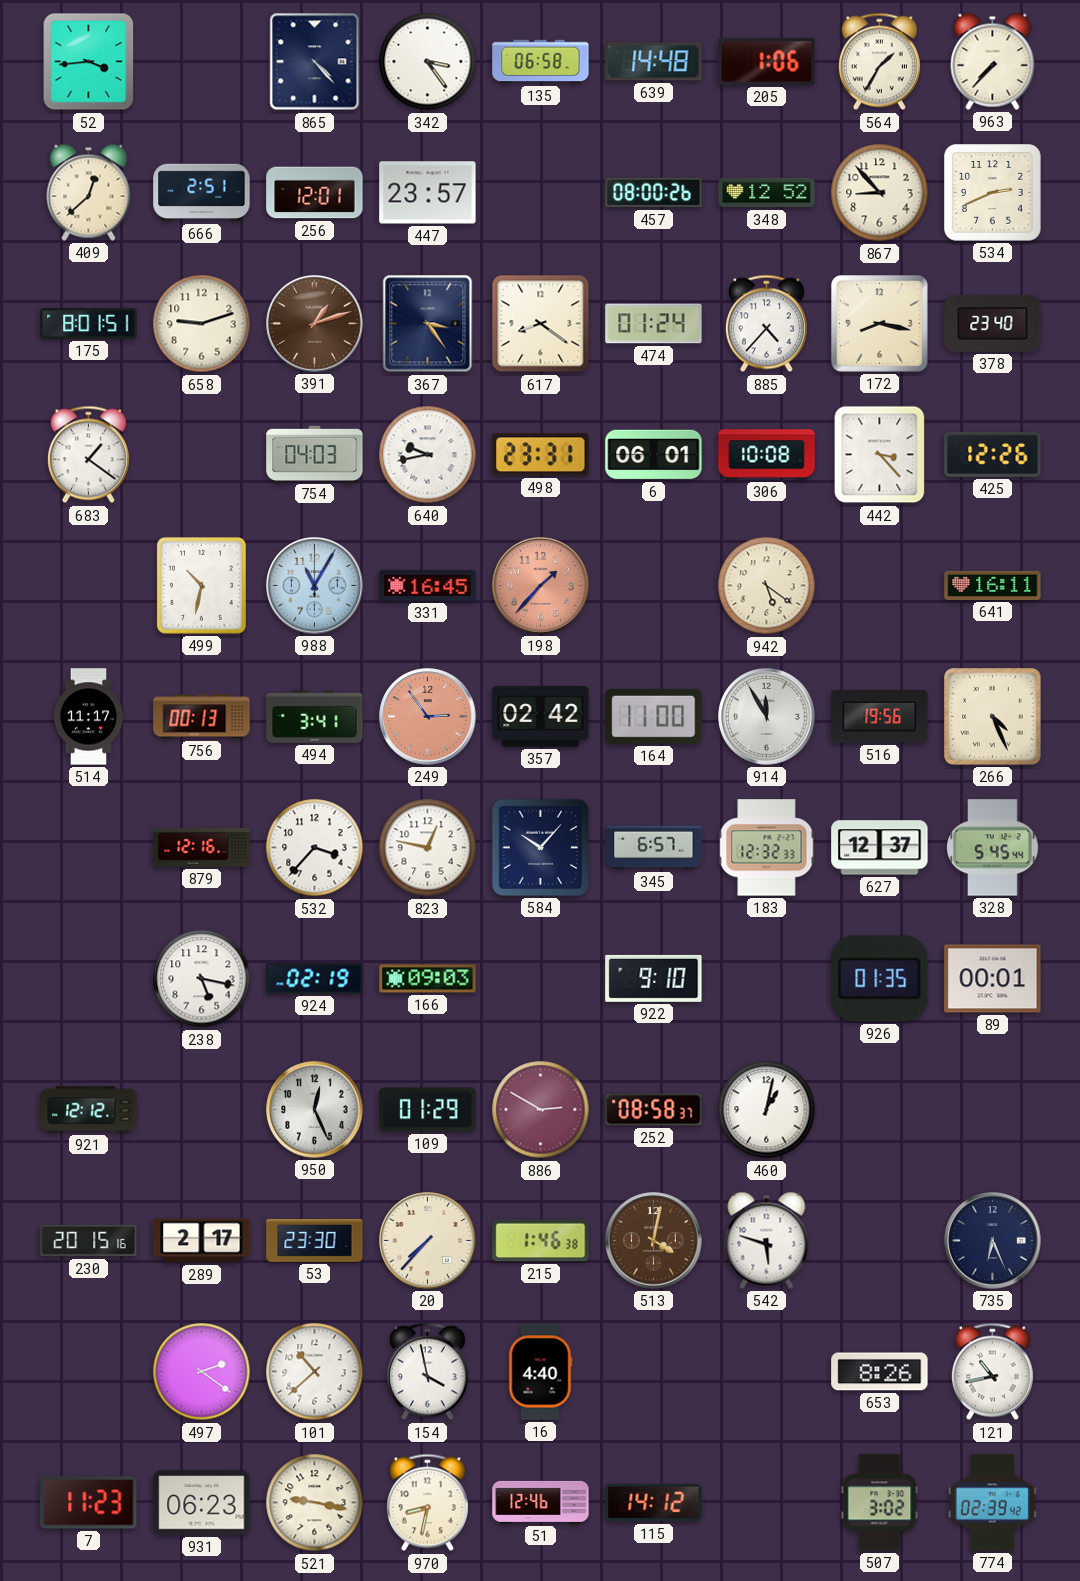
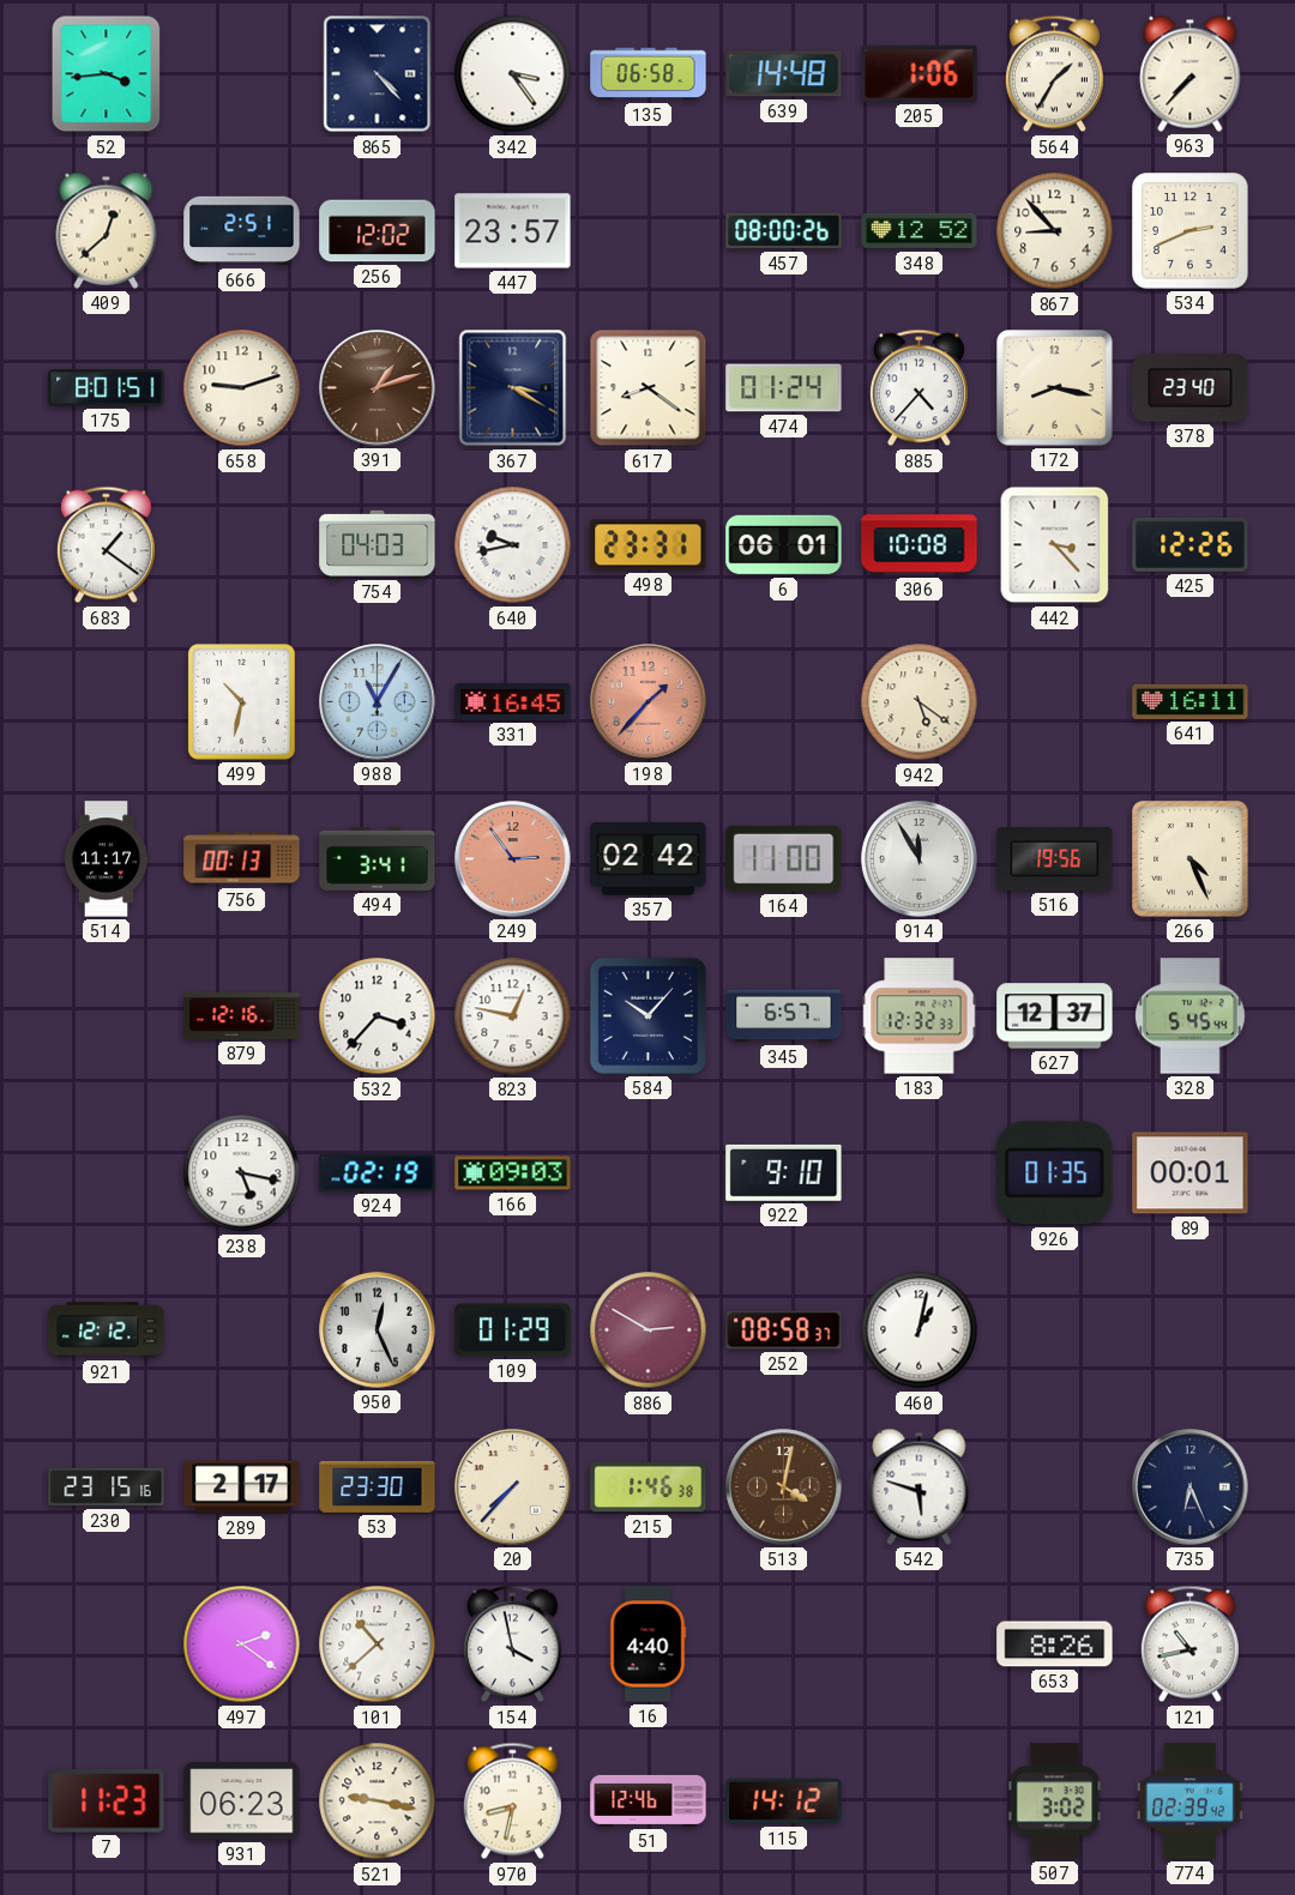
256: 12:01 -> 12:02 (378, 231)
367: 3:24 -> 3:20 (513, 388)
230: 20:15 -> 23:15 (107, 1487)
